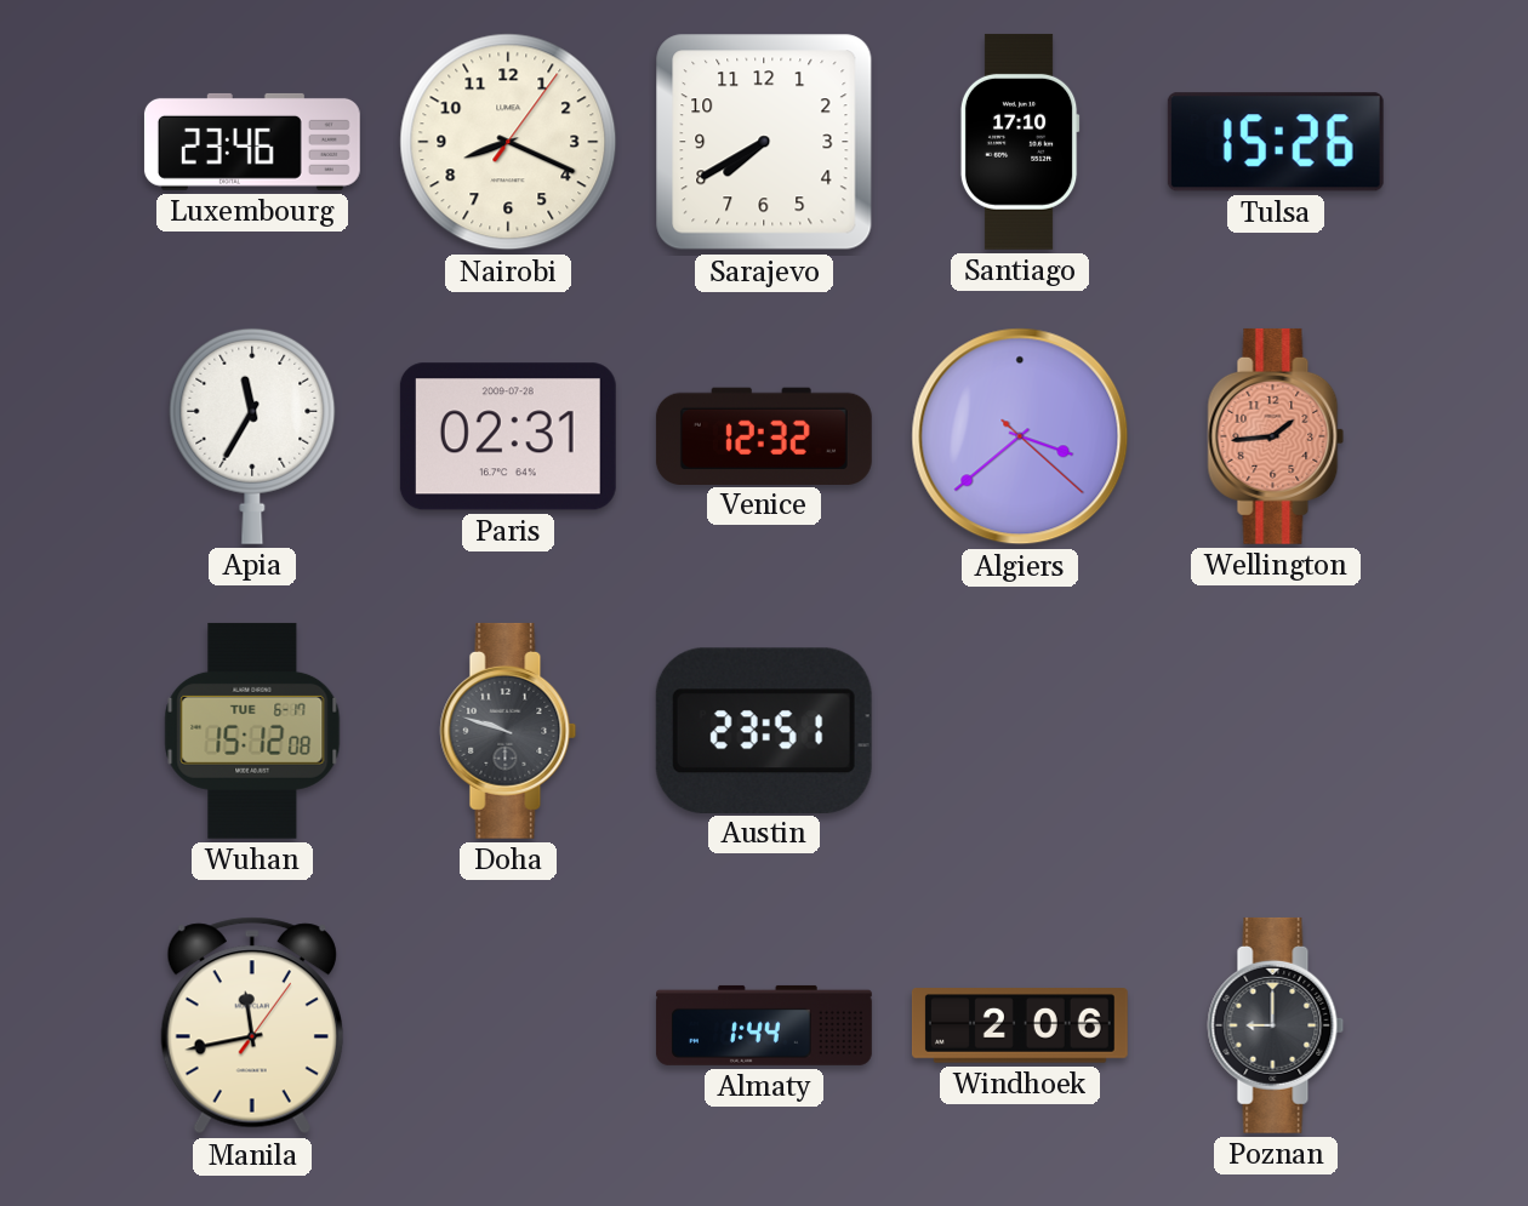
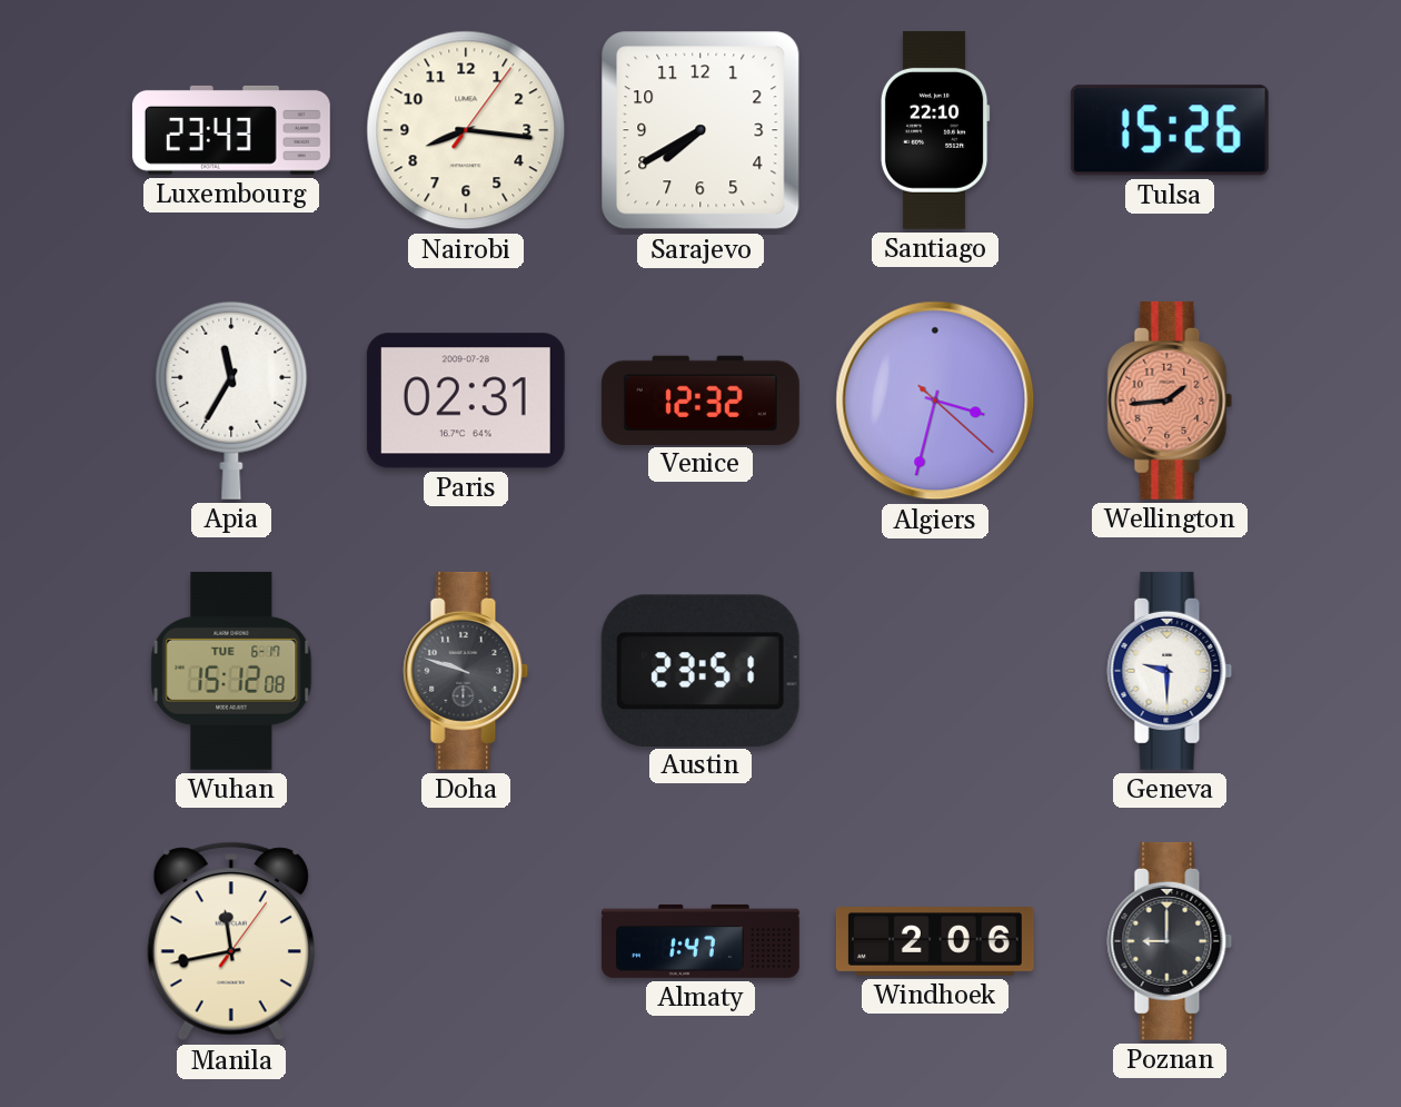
Luxembourg: 23:46 -> 23:43 (231, 130)
Nairobi: 8:19 -> 8:16 (466, 130)
Santiago: 17:10 -> 22:10 (935, 130)
Algiers: 3:38 -> 3:32 (935, 401)
Geneva: none -> 9:30 (1170, 671)
Almaty: 1:44 -> 1:47 (700, 941)
